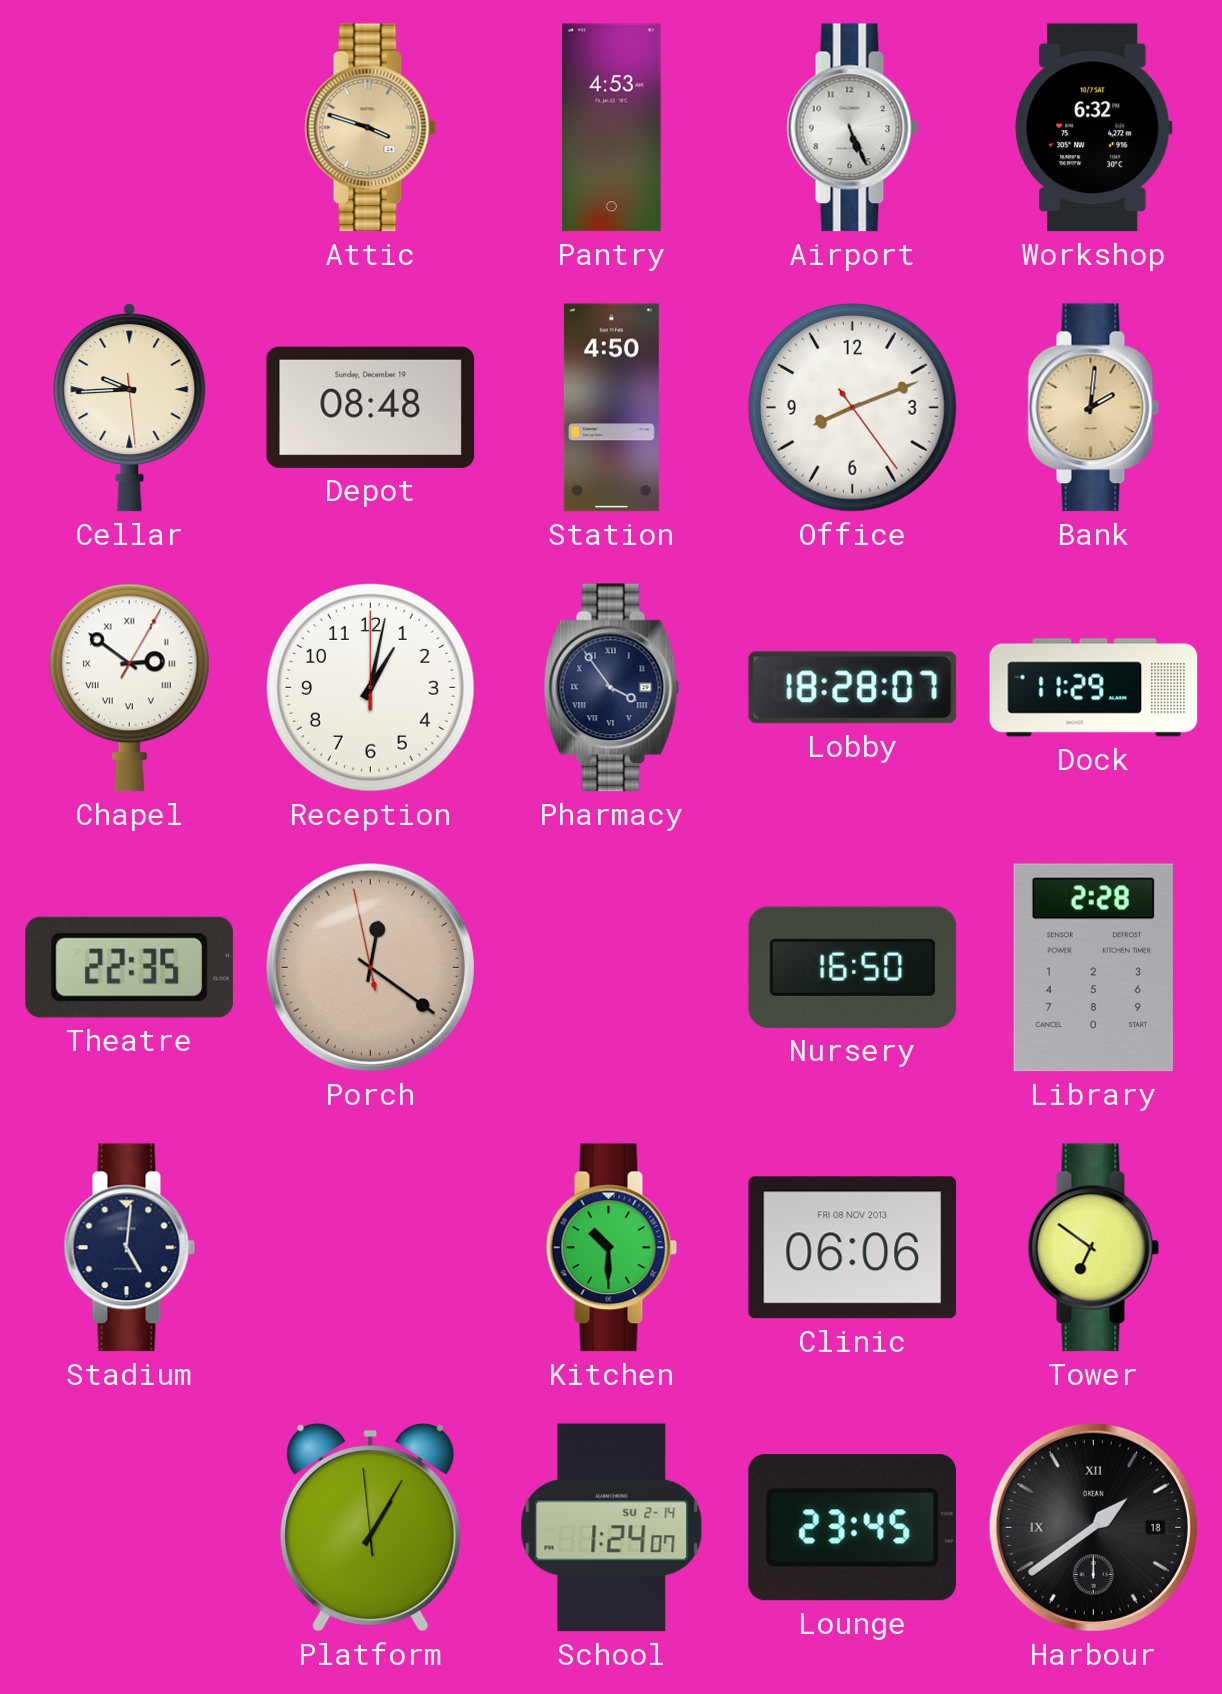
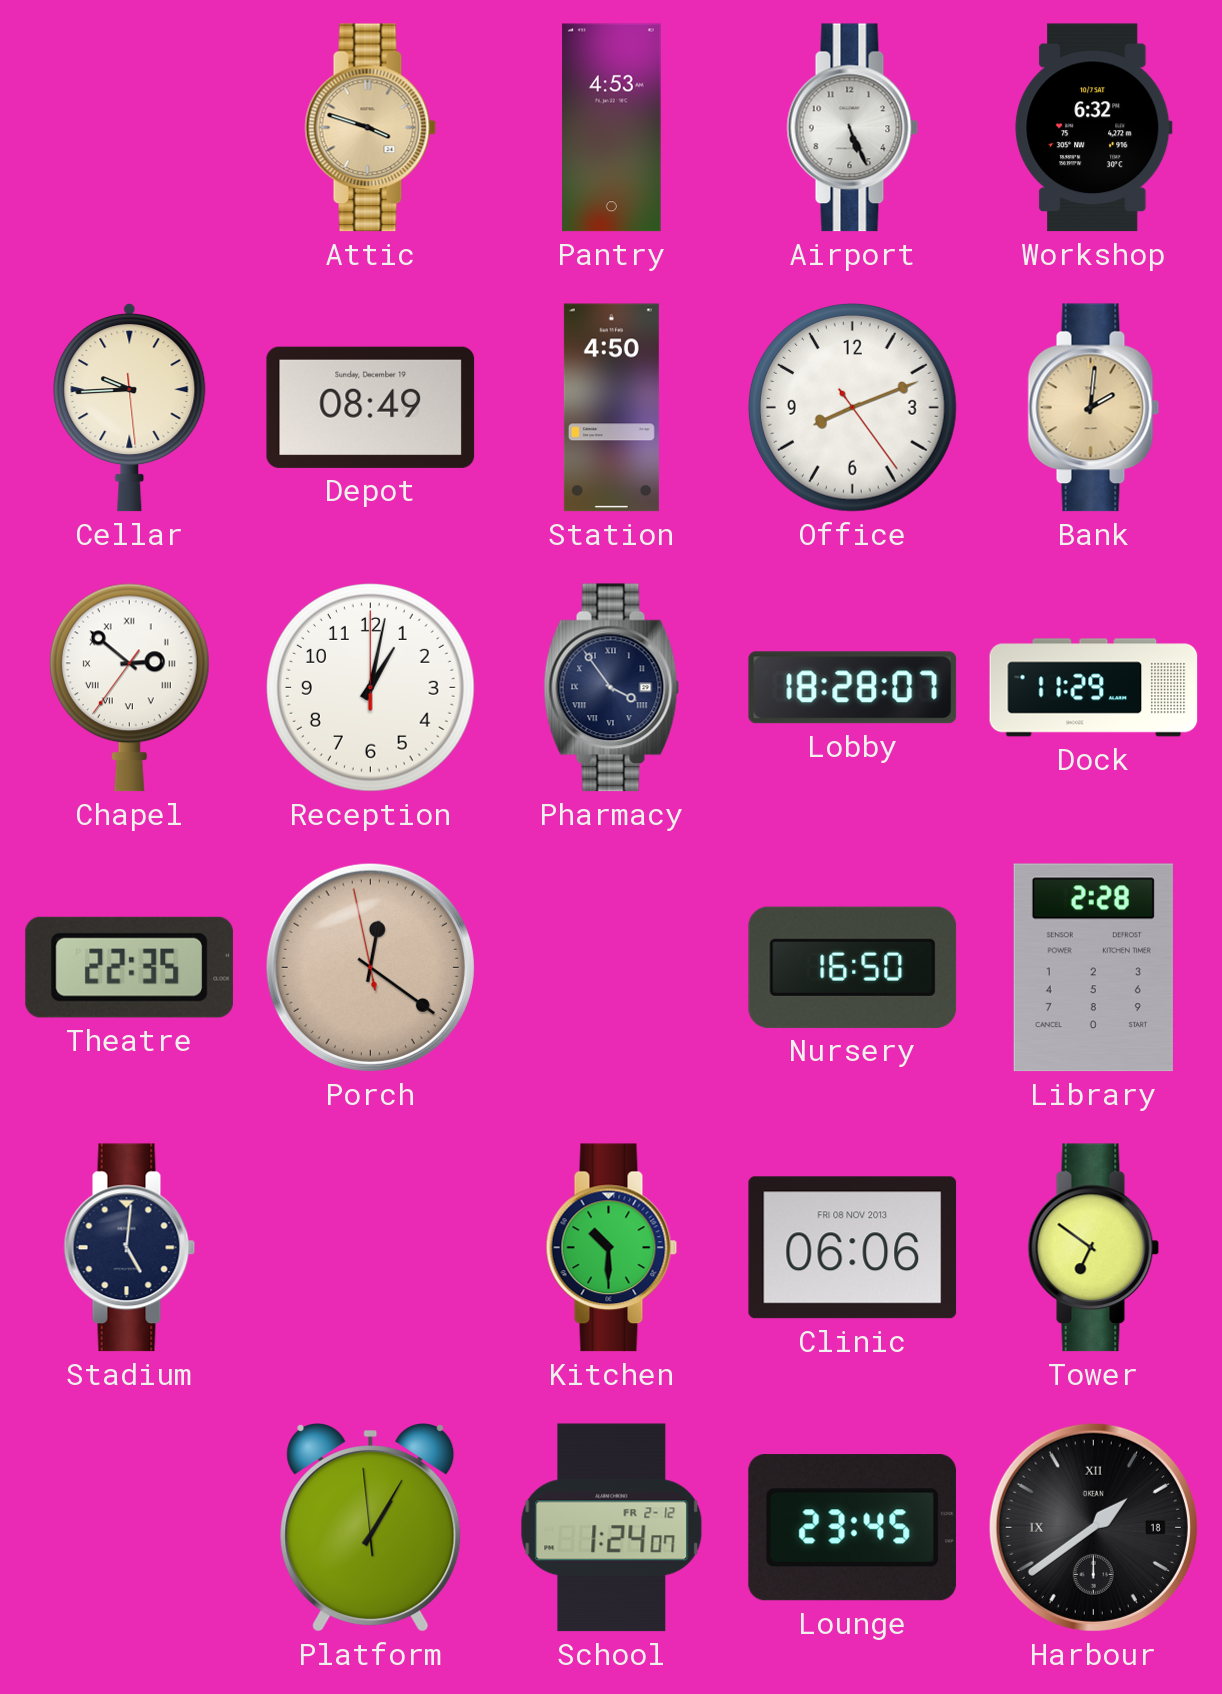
Depot: 08:48 -> 08:49 (371, 407)
Chapel: 2:51:05 -> 2:51:36 (129, 687)
School date: SU 2-14 -> FR 2-12 (612, 1528)
